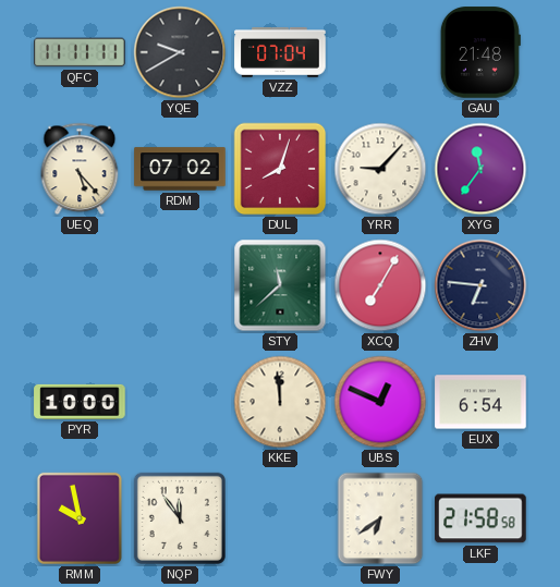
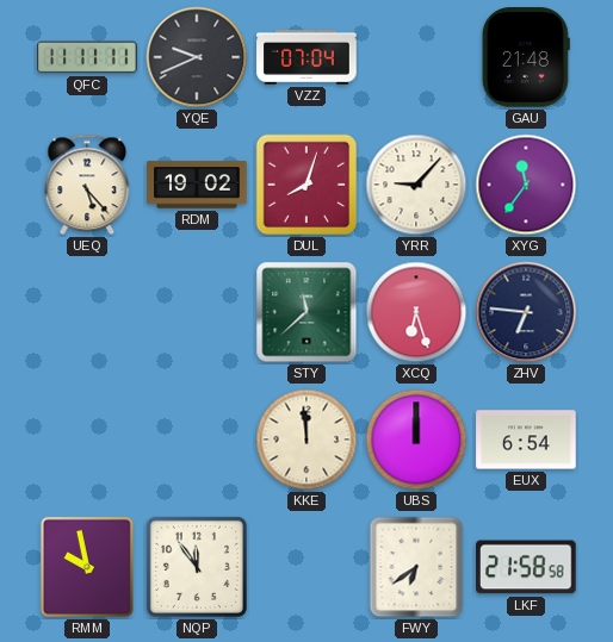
YQE: 9:40 -> 9:41 (197, 57)
RDM: 07:02 -> 19:02 (197, 185)
XCQ: 7:05 -> 6:27 (416, 312)
PYR: 10:00 -> none (80, 402)
UBS: 12:49 -> 12:00 (416, 440)
